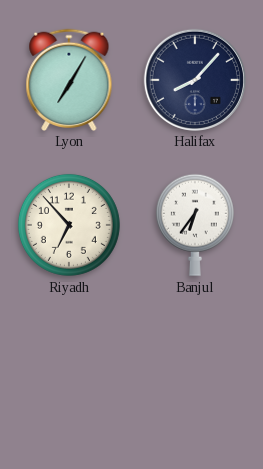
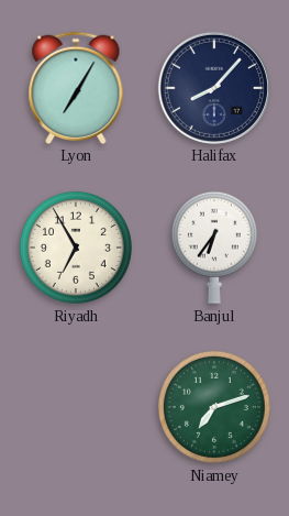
Riyadh: 6:53 -> 6:55 (76, 248)
Niamey: none -> 7:12 (214, 407)
